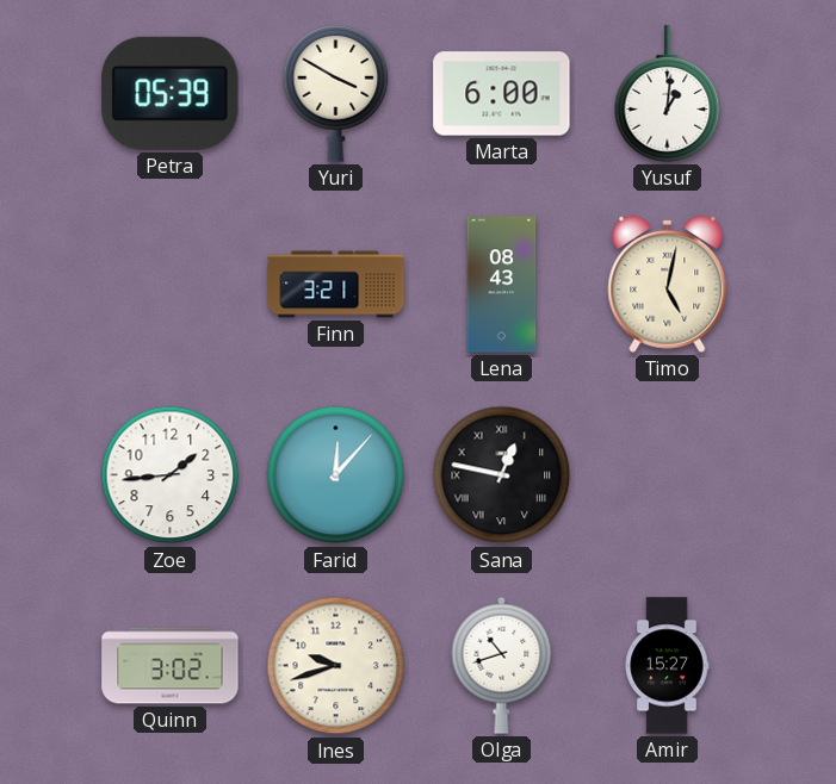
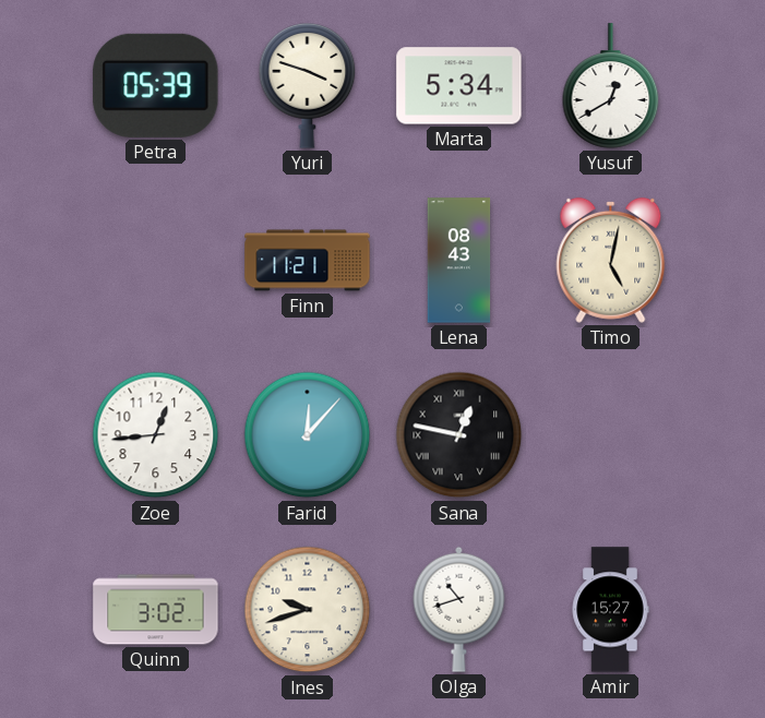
Yuri: 3:50 -> 3:48 (308, 86)
Marta: 6:00 -> 5:34 (459, 86)
Yusuf: 1:01 -> 12:40 (611, 86)
Finn: 3:21 -> 11:21 (308, 261)
Zoe: 1:44 -> 12:44 (156, 435)
